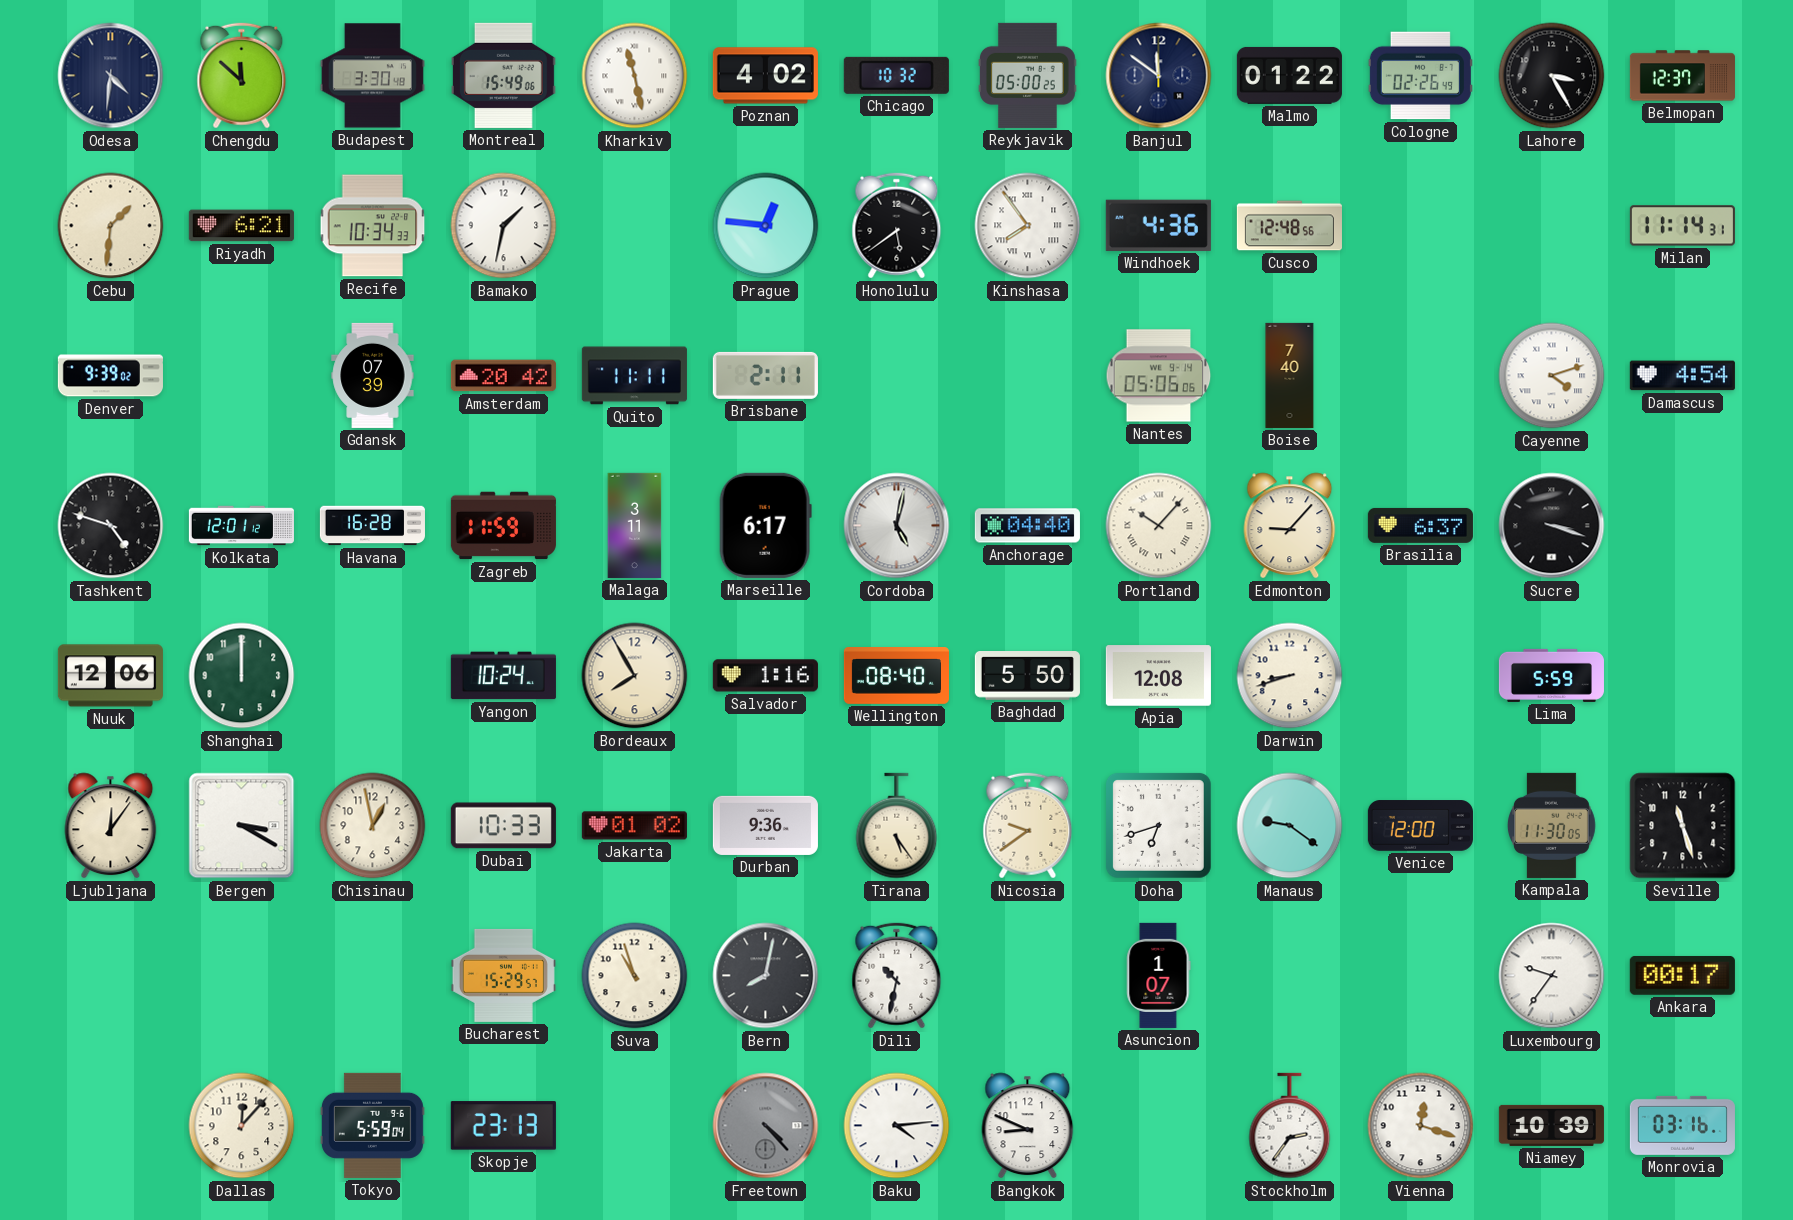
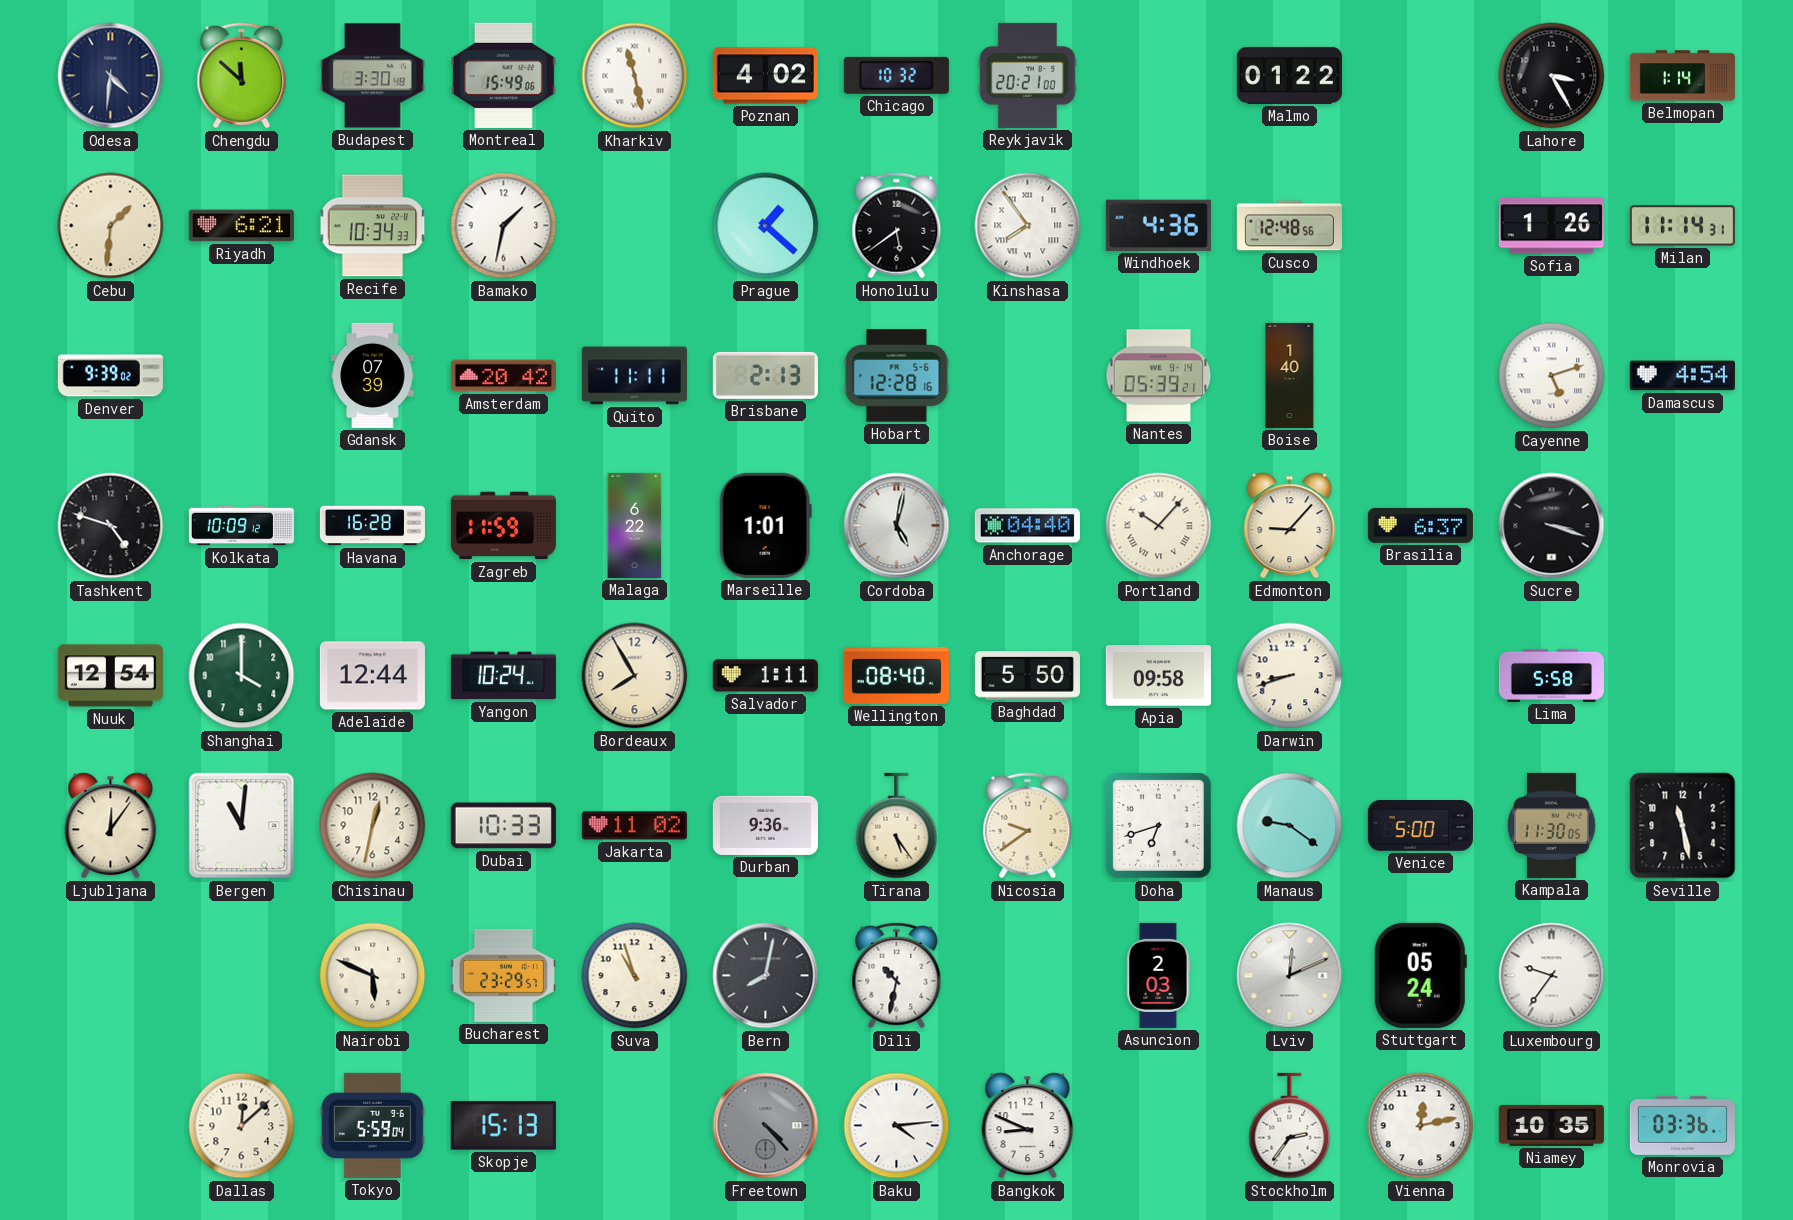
Reykjavik: 05:00 -> 20:21 (1027, 75)
Banjul: 11:51 -> none (1159, 76)
Cologne: 02:26 -> none (1420, 76)
Belmopan: 12:37 -> 1:14 (1682, 76)
Prague: 12:46 -> 1:22 (766, 226)
Sofia: none -> 1:26 (1551, 226)
Brisbane: 2:11 -> 2:13 (765, 375)
Hobart: none -> 12:28 (897, 376)
Nantes: 05:06 -> 05:39 (1159, 376)
Boise: 7:40 -> 1:40 (1290, 375)
Cayenne: 4:12 -> 5:12 (1552, 376)
Kolkata: 12:01 -> 10:09 (241, 526)
Malaga: 3:11 -> 6:22 (635, 525)
Marseille: 6:17 -> 1:01 (765, 525)
Nuuk: 12:06 -> 12:54 (110, 676)
Shanghai: 12:00 -> 4:00 (242, 676)
Adelaide: none -> 12:44 (372, 676)
Salvador: 1:16 -> 1:11 (765, 676)
Apia: 12:08 -> 09:58 (1158, 676)
Lima: 5:59 -> 5:58 (1551, 675)
Bergen: 3:20 -> 11:01 (242, 826)
Chisinau: 12:58 -> 12:32 (373, 826)
Jakarta: 01:02 -> 11:02 (634, 826)
Venice: 12:00 -> 5:00 (1420, 826)
Seville: 11:27 -> 11:28 (1683, 826)
Nairobi: none -> 5:49 (373, 976)
Bucharest: 15:29 -> 23:29 (503, 975)
Asuncion: 1:07 -> 2:03 (1159, 975)
Lviv: none -> 12:11 (1290, 976)
Stuttgart: none -> 05:24 (1420, 975)
Ankara: 00:17 -> none (1682, 975)
Dallas: 12:07 -> 12:08 (242, 1126)
Skopje: 23:13 -> 15:13 (503, 1126)
Vienna: 12:18 -> 12:13 (1421, 1126)
Niamey: 10:39 -> 10:35 (1551, 1125)
Monrovia: 03:16 -> 03:36 (1682, 1125)
